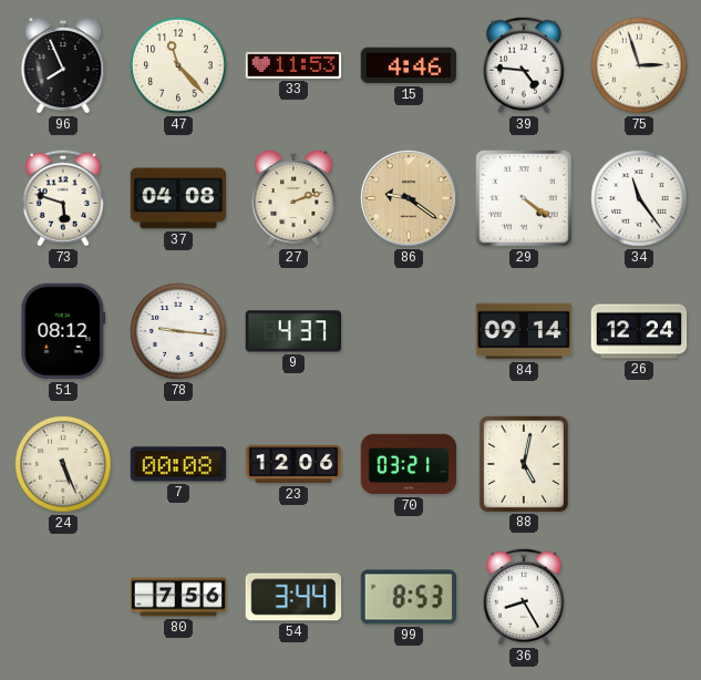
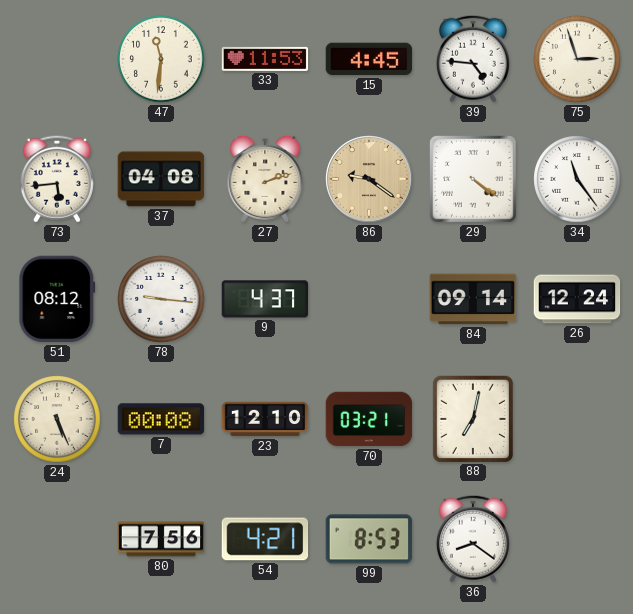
96: 7:56 -> none (63, 65)
47: 11:23 -> 11:31 (161, 59)
15: 4:46 -> 4:45 (369, 59)
73: 5:48 -> 5:44 (57, 179)
23: 12:06 -> 12:10 (265, 419)
88: 5:02 -> 7:02 (472, 418)
54: 3:44 -> 4:21 (265, 539)
36: 8:25 -> 8:21 (473, 539)
